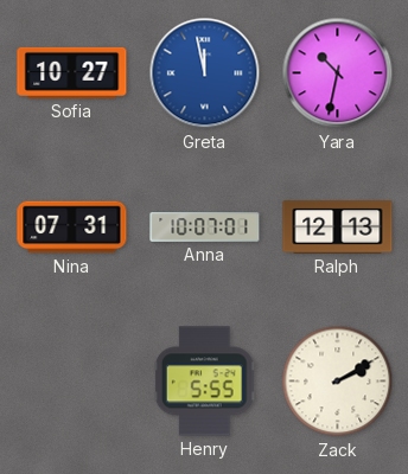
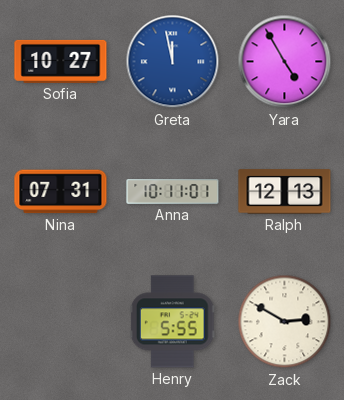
Yara: 10:32 -> 4:55 (285, 62)
Anna: 10:07 -> 10:11 (173, 192)
Zack: 2:10 -> 2:50 (285, 322)
